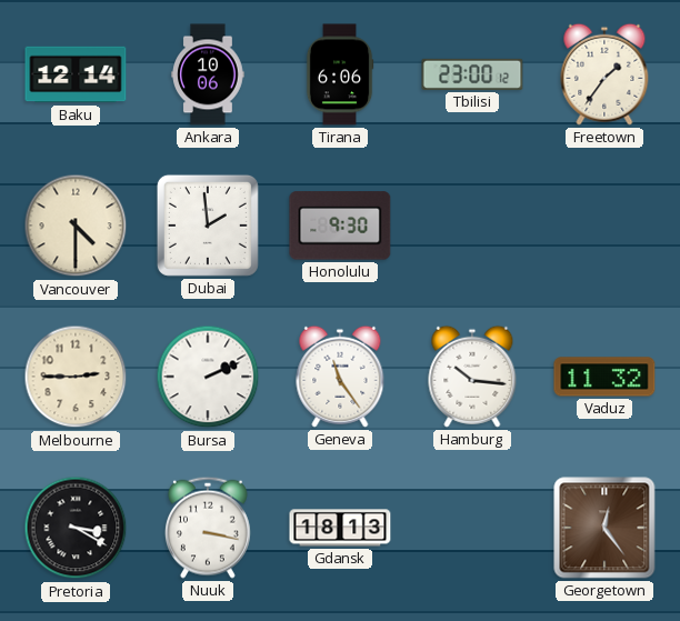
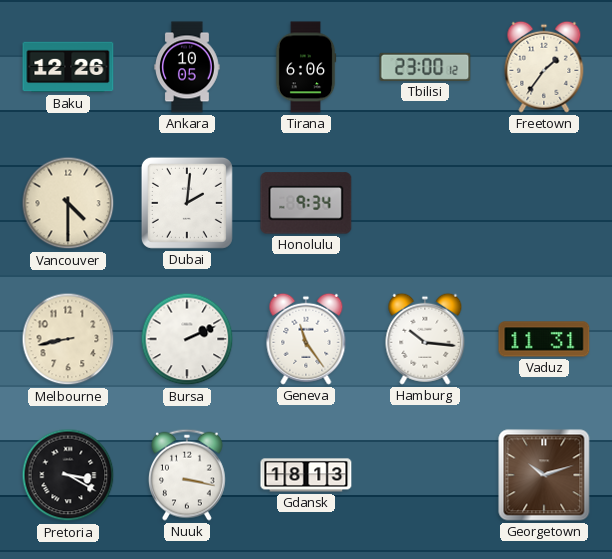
Baku: 12:14 -> 12:26 (68, 67)
Ankara: 10:06 -> 10:05 (187, 67)
Dubai: 1:59 -> 2:01 (187, 203)
Honolulu: 9:30 -> 9:34 (306, 203)
Melbourne: 2:45 -> 8:43 (68, 339)
Vaduz: 11:32 -> 11:31 (544, 339)
Georgetown: 12:24 -> 10:12 (544, 475)
